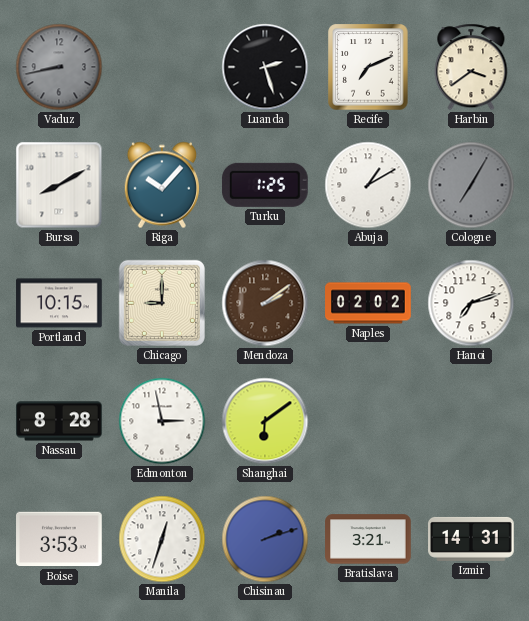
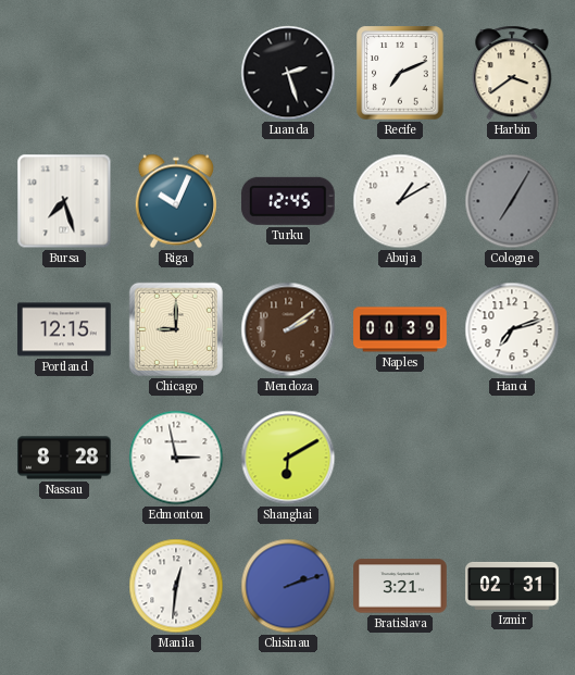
Vaduz: 8:43 -> none (59, 67)
Bursa: 8:10 -> 7:27 (64, 201)
Riga: 10:07 -> 10:04 (175, 201)
Turku: 1:25 -> 12:45 (288, 201)
Portland: 10:15 -> 12:15 (64, 329)
Naples: 02:02 -> 00:39 (400, 329)
Shanghai: 6:09 -> 6:10 (288, 458)
Boise: 3:53 -> none (59, 539)
Manila: 12:33 -> 12:31 (176, 586)
Izmir: 14:31 -> 02:31 (512, 586)
